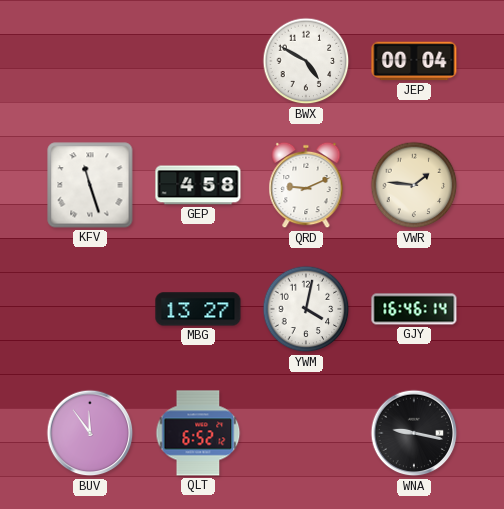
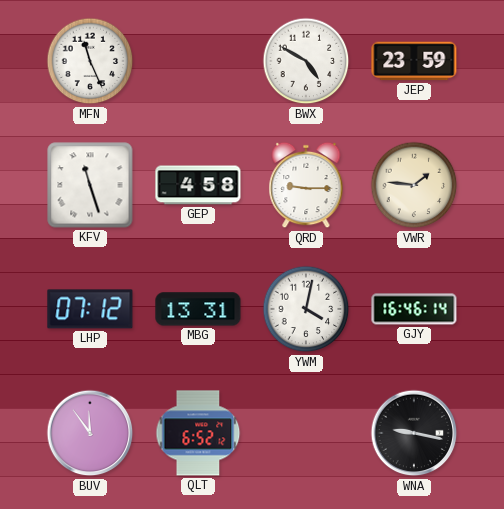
MFN: none -> 11:26 (90, 61)
JEP: 00:04 -> 23:59 (414, 61)
QRD: 9:11 -> 9:15 (306, 185)
LHP: none -> 07:12 (90, 309)
MBG: 13:27 -> 13:31 (198, 309)
